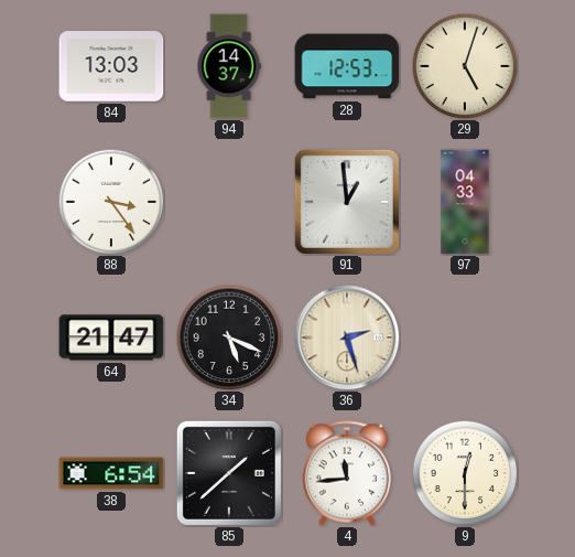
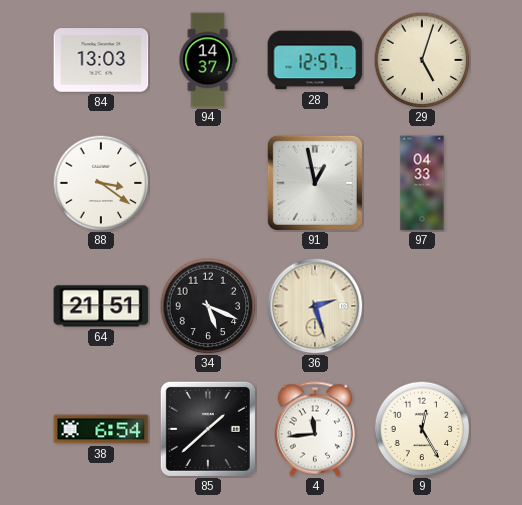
28: 12:53 -> 12:57 (315, 60)
88: 3:24 -> 3:21 (101, 183)
91: 12:59 -> 12:58 (315, 183)
64: 21:47 -> 21:51 (101, 306)
9: 12:30 -> 12:25 (422, 429)
